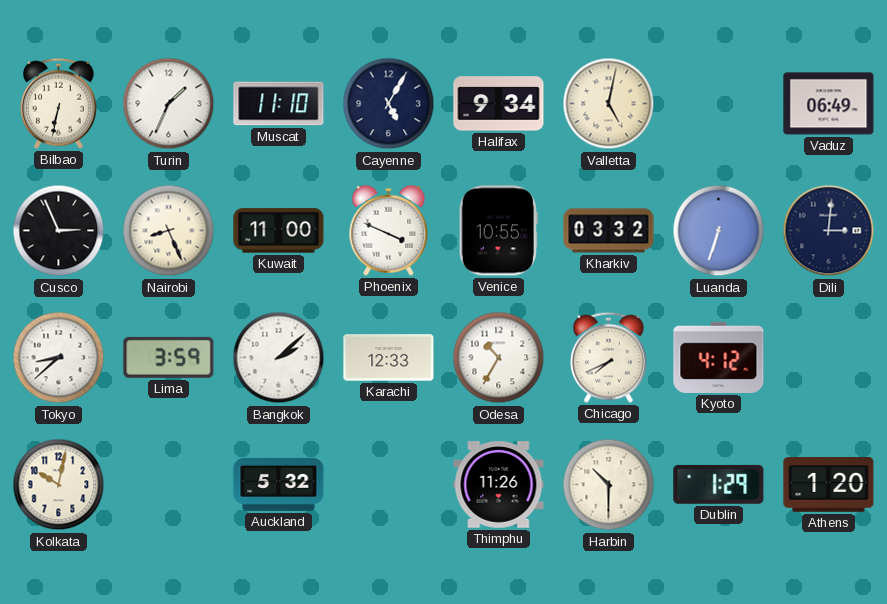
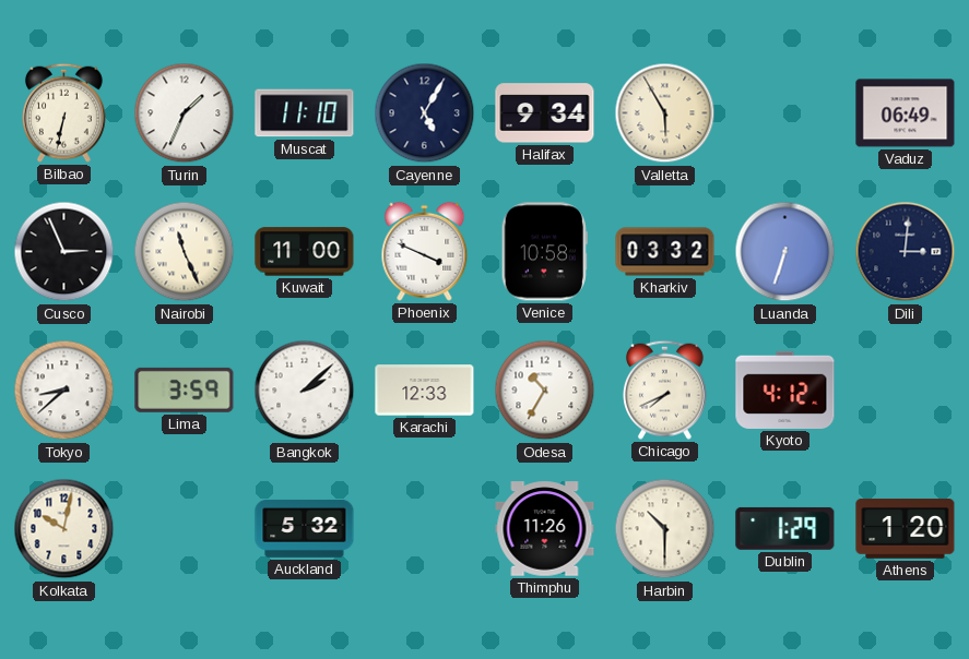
Valletta: 5:02 -> 5:55 (665, 113)
Nairobi: 8:26 -> 11:26 (185, 252)
Venice: 10:55 -> 10:58 (544, 252)
